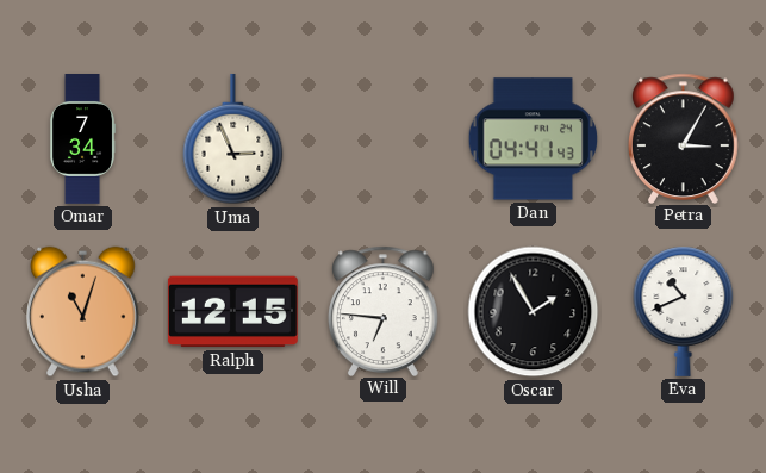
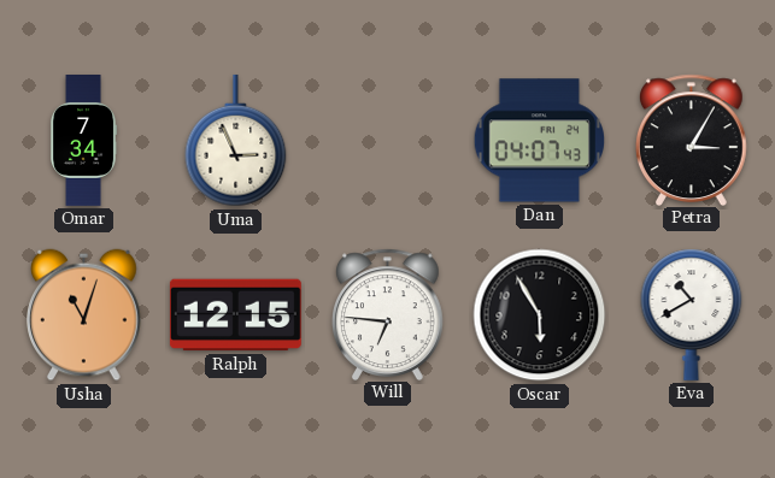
Dan: 04:41 -> 04:07 (540, 141)
Oscar: 1:55 -> 5:55 (540, 315)
Eva: 10:41 -> 10:40 (692, 314)
